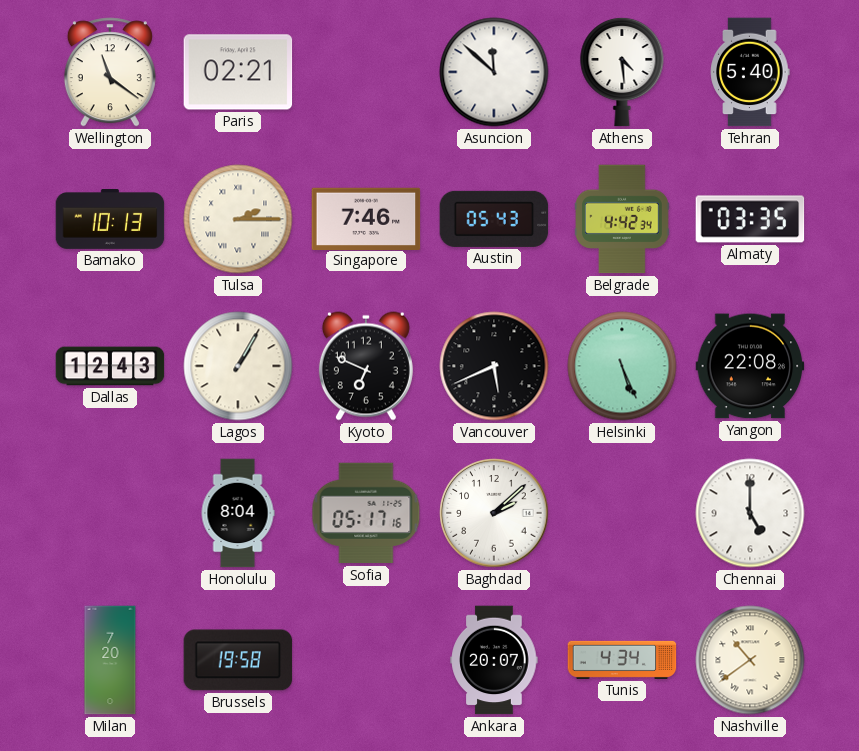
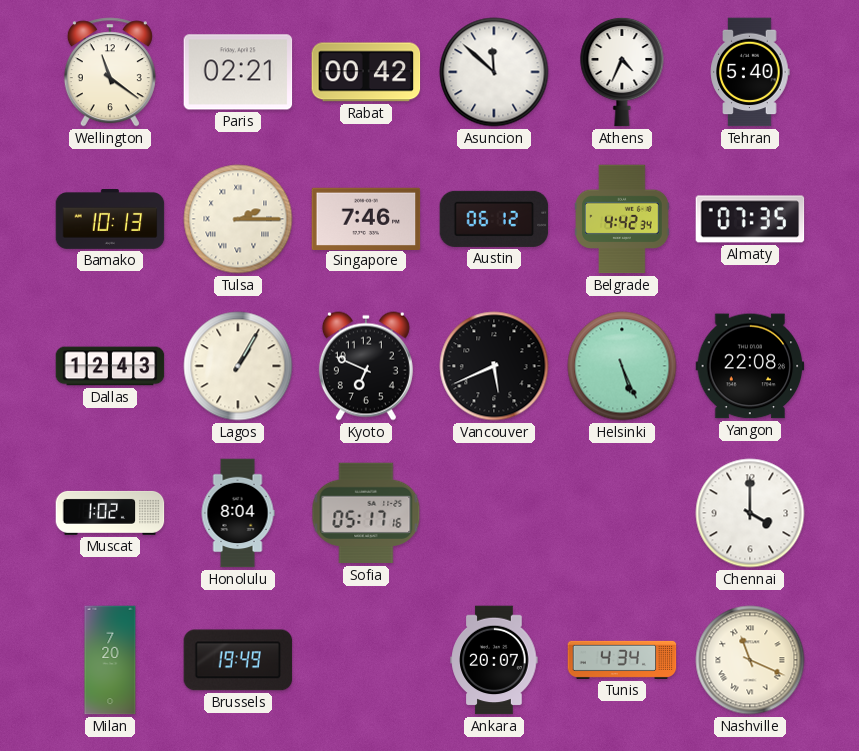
Rabat: none -> 00:42 (366, 72)
Athens: 4:29 -> 4:34 (622, 72)
Austin: 05:43 -> 06:12 (494, 219)
Almaty: 03:35 -> 07:35 (750, 219)
Muscat: none -> 1:02 (110, 513)
Baghdad: 2:08 -> none (494, 513)
Chennai: 5:00 -> 4:00 (750, 513)
Brussels: 19:58 -> 19:49 (238, 660)
Nashville: 10:39 -> 11:19 (750, 660)
